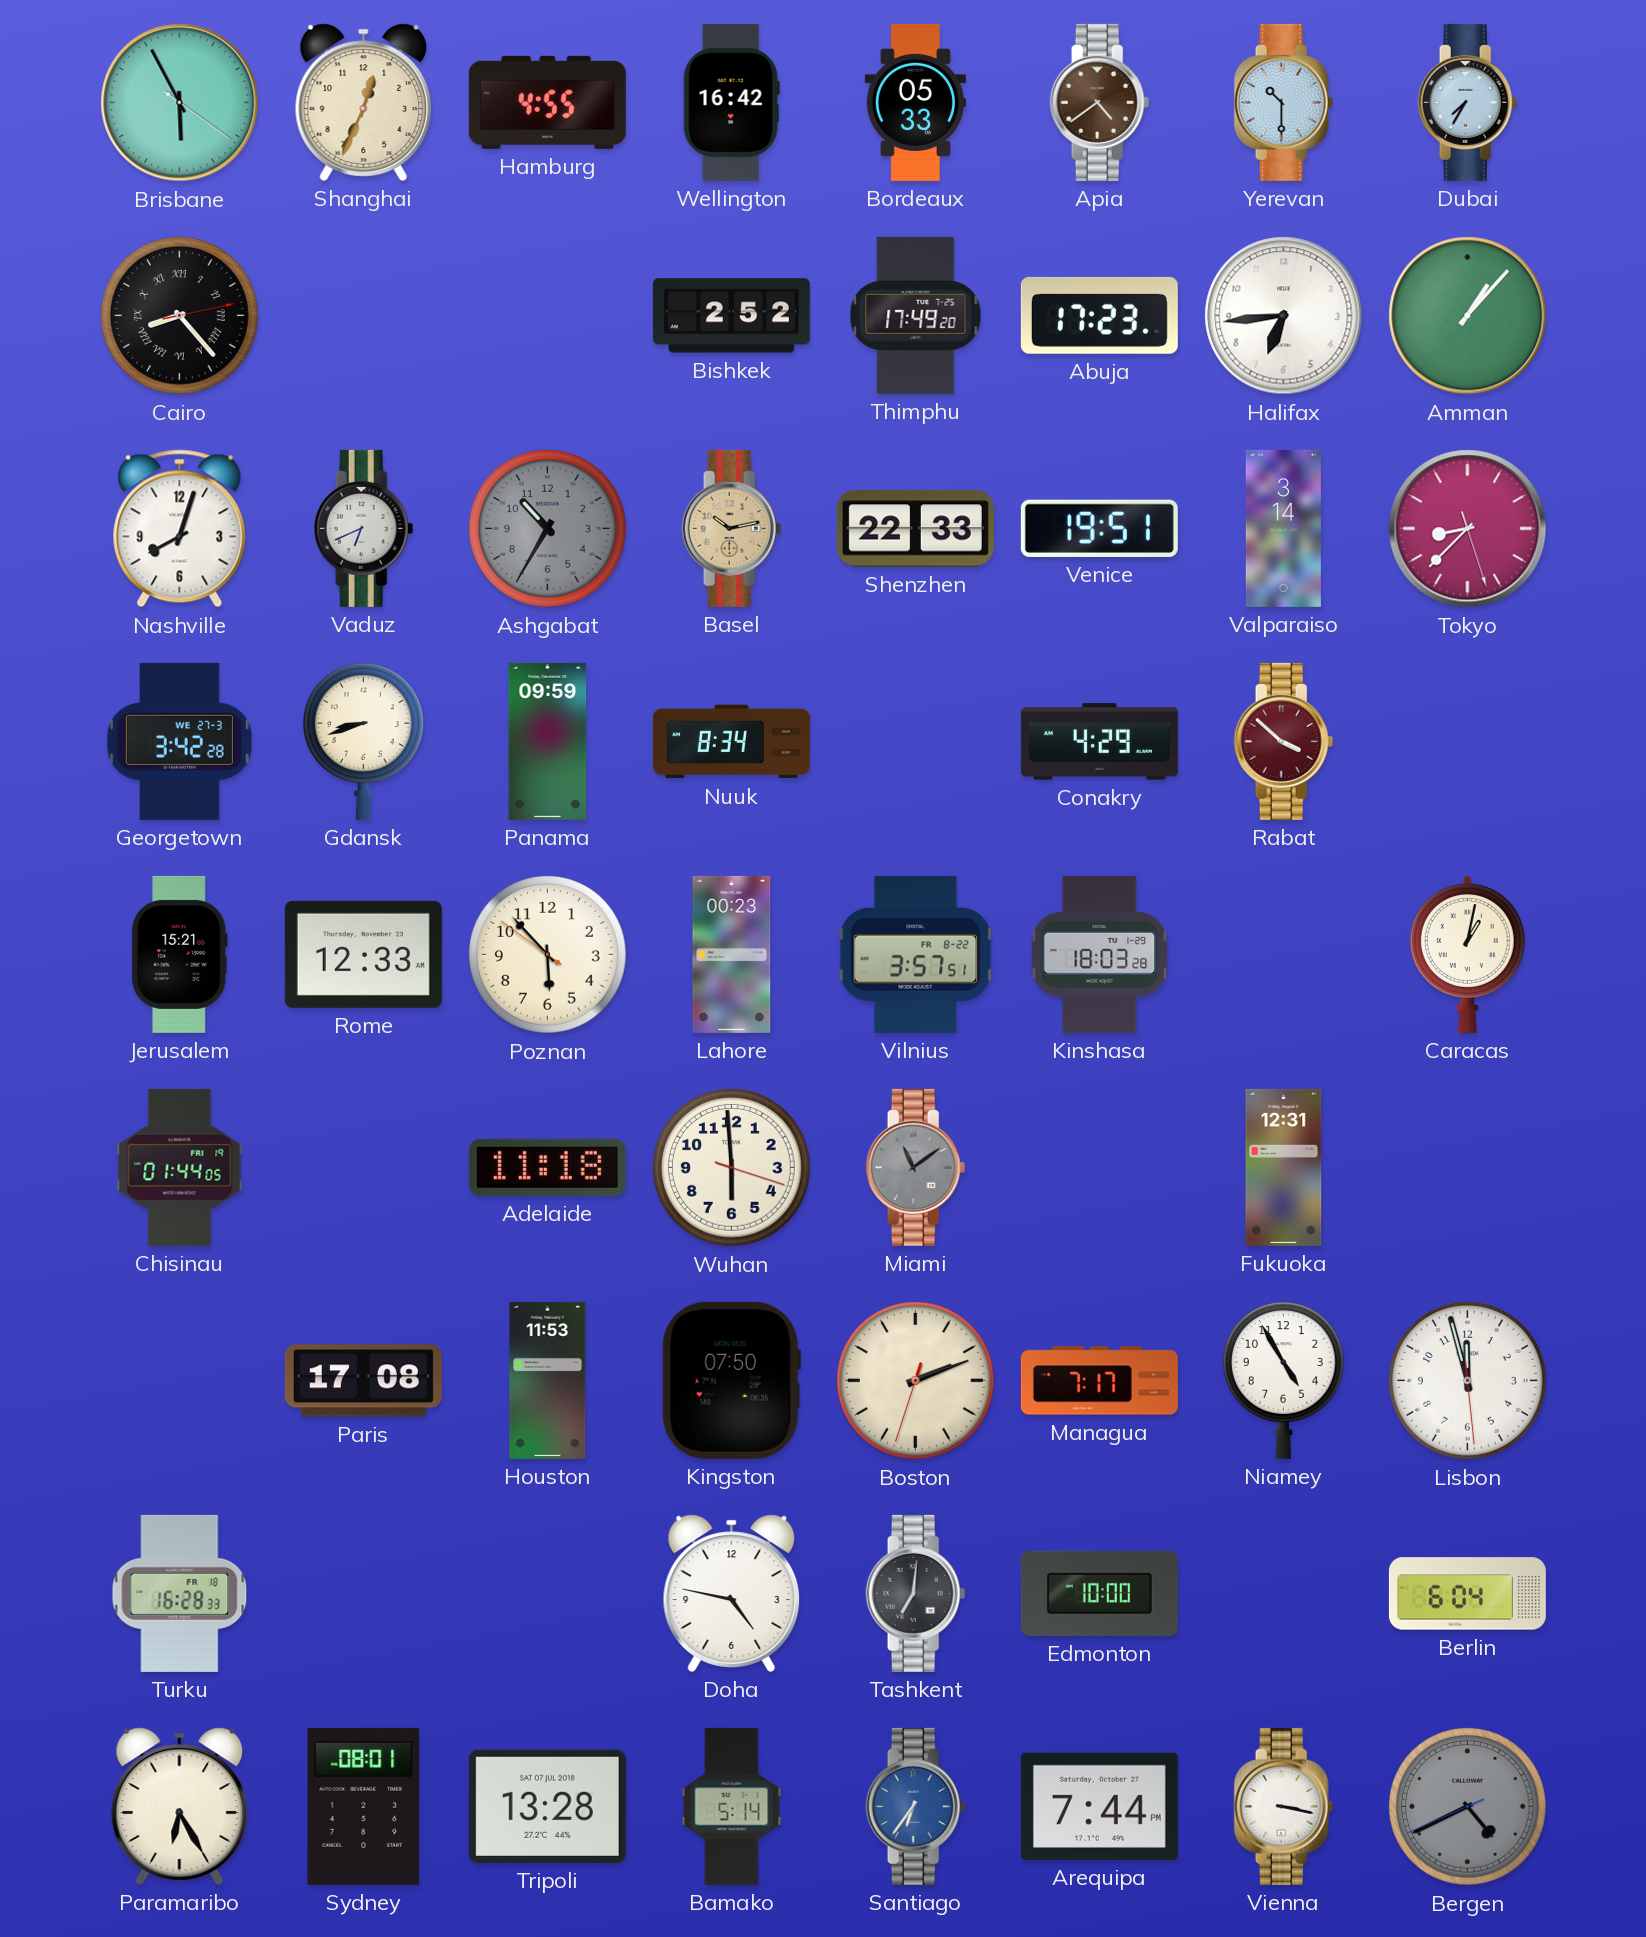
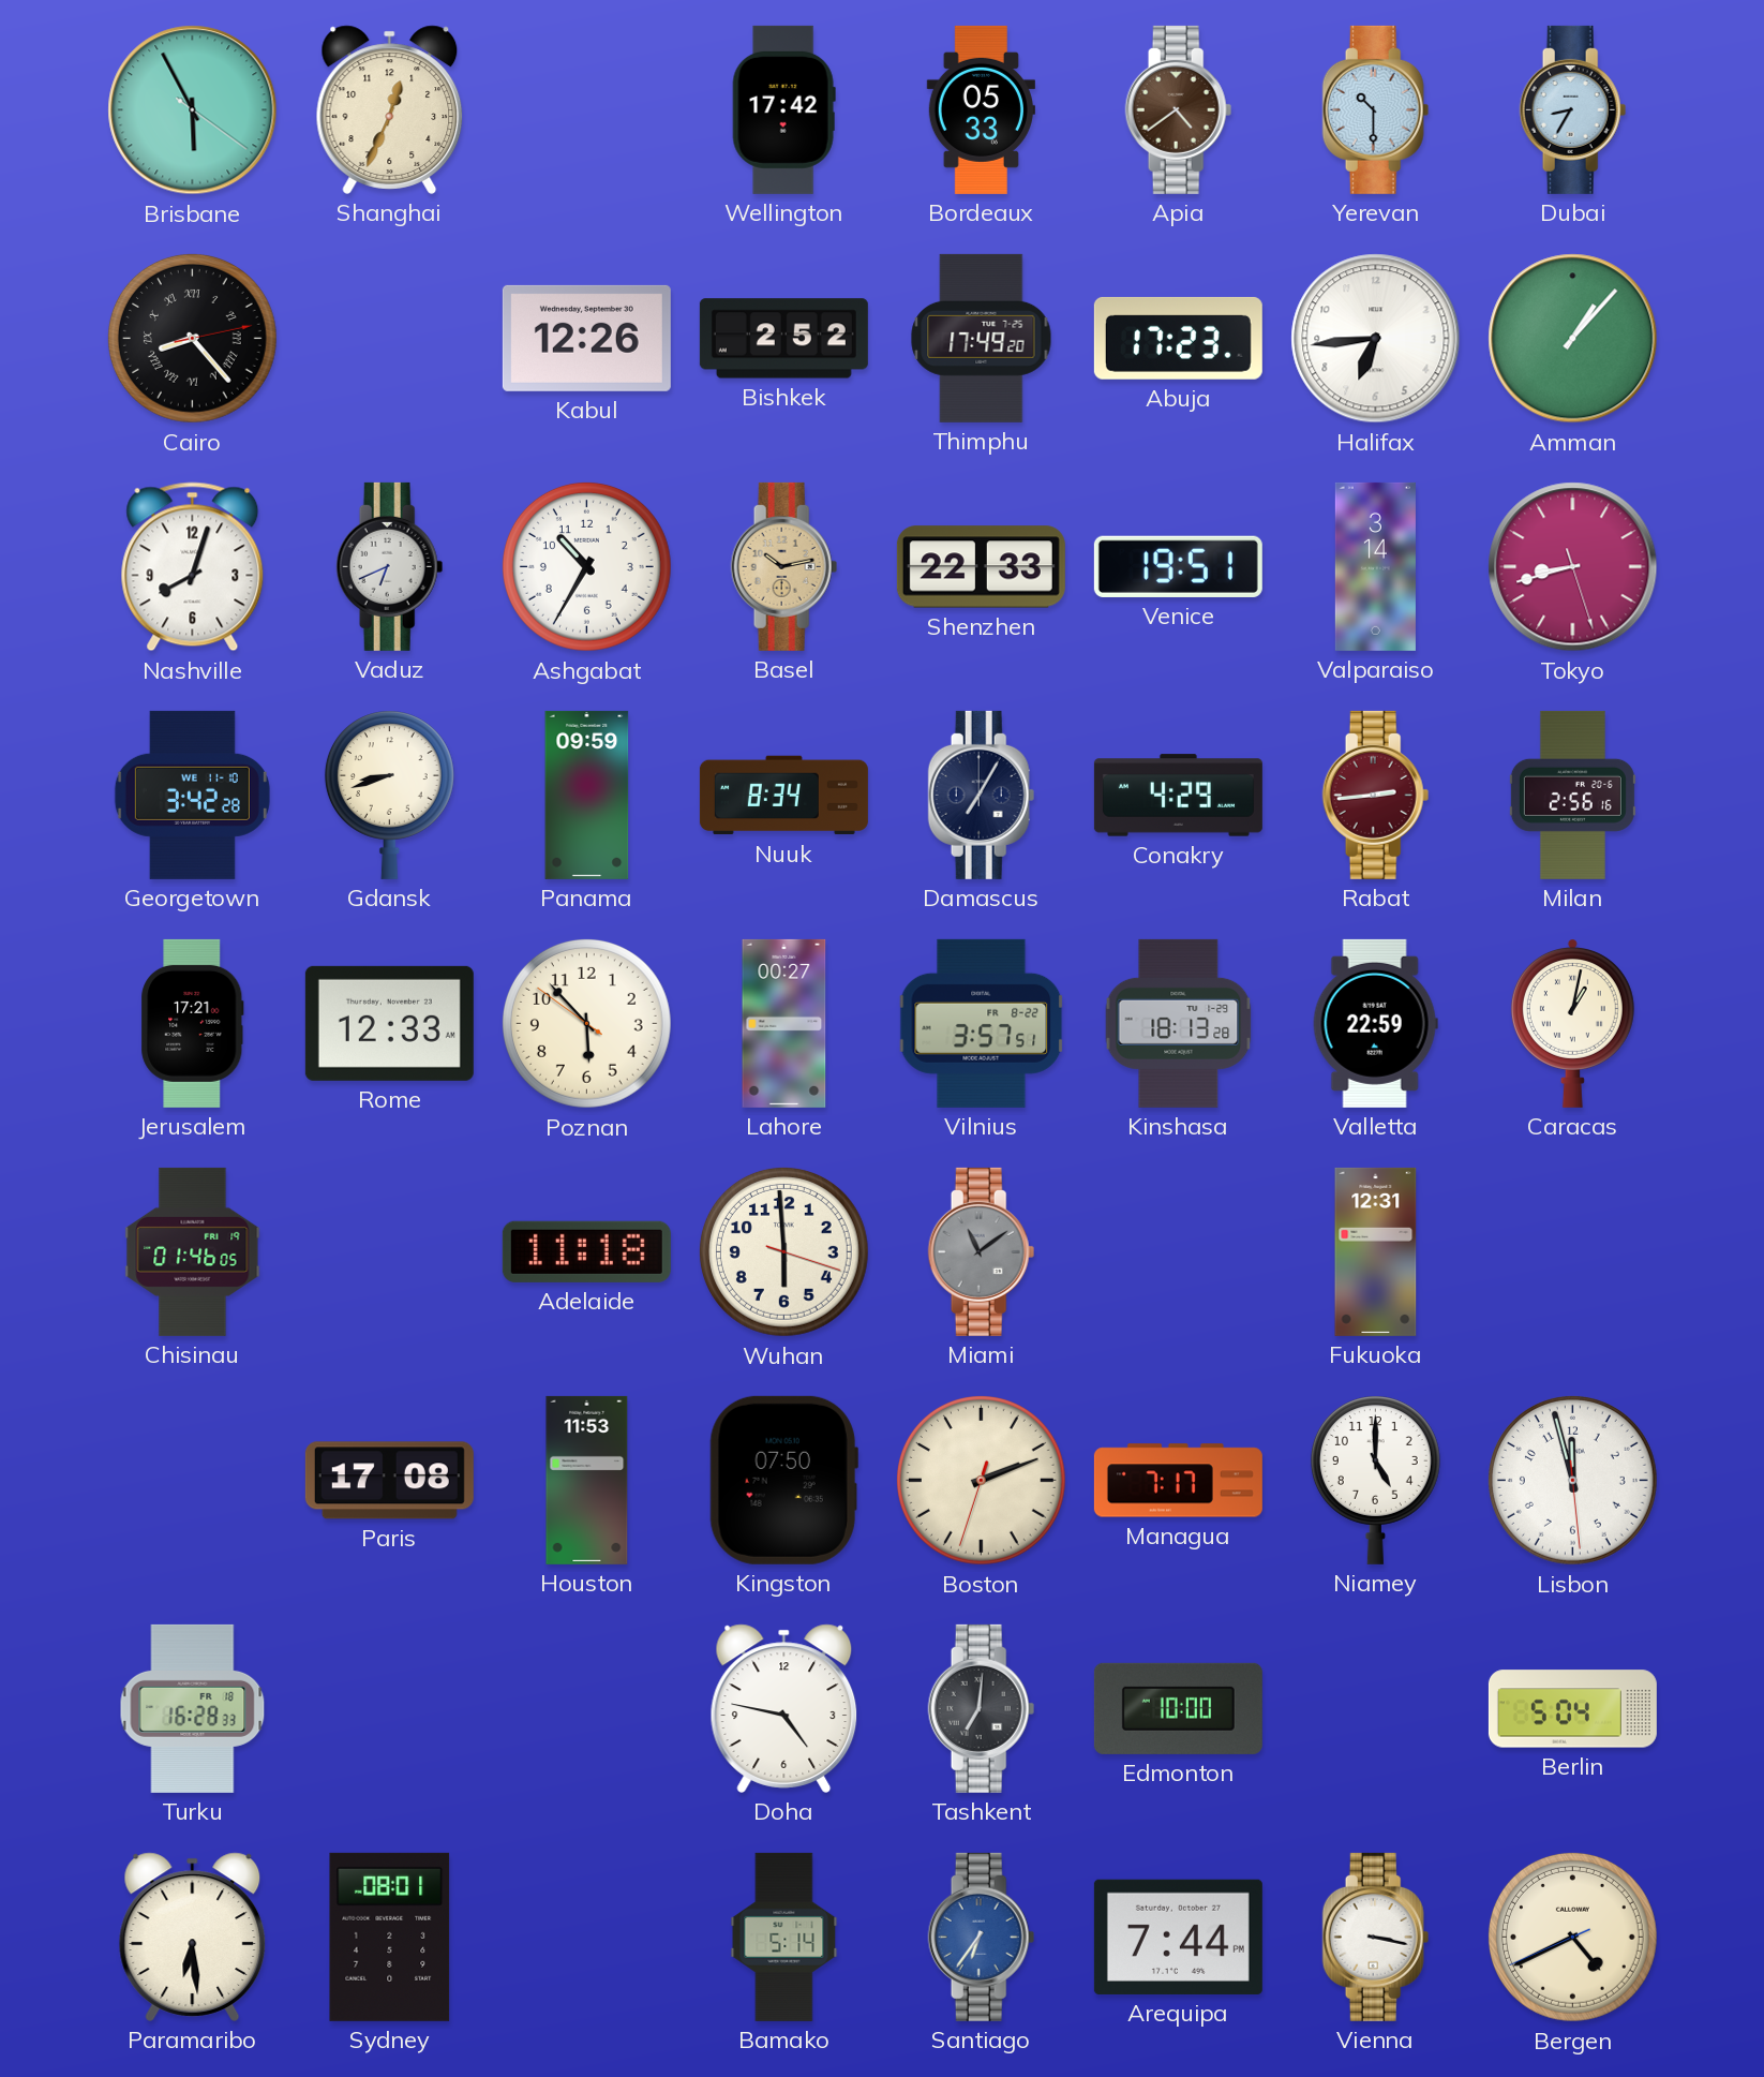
Hamburg: 4:55 -> none (547, 102)
Wellington: 16:42 -> 17:42 (783, 109)
Dubai: 7:35 -> 8:35 (1573, 109)
Kabul: none -> 12:26 (586, 338)
Ashgabat dial: grey -> white (586, 566)
Tokyo: 8:37 -> 8:42 (1573, 567)
Georgetown date: WE 27-3 -> WE 11-10 (192, 795)
Damascus: none -> 7:05 (982, 795)
Rabat: 3:52 -> 2:44 (1376, 795)
Milan: none -> 2:56 (1572, 795)
Jerusalem: 15:21 -> 17:21 (193, 1023)
Lahore: 00:23 -> 00:27 (784, 1023)
Kinshasa: 18:03 -> 18:13 (1179, 1023)
Valletta: none -> 22:59 (1375, 1023)
Chisinau: 01:44 -> 01:46 (193, 1251)
Niamey: 4:55 -> 5:00 (1375, 1480)
Berlin: 6:04 -> 5:04 (1572, 1709)
Paramaribo: 6:25 -> 6:29 (193, 1937)
Tripoli: 13:28 -> none (547, 1806)
Bergen dial: grey -> cream (1572, 1937)
